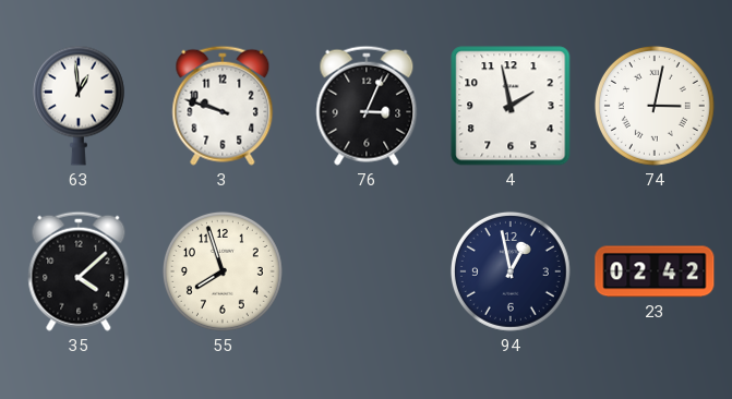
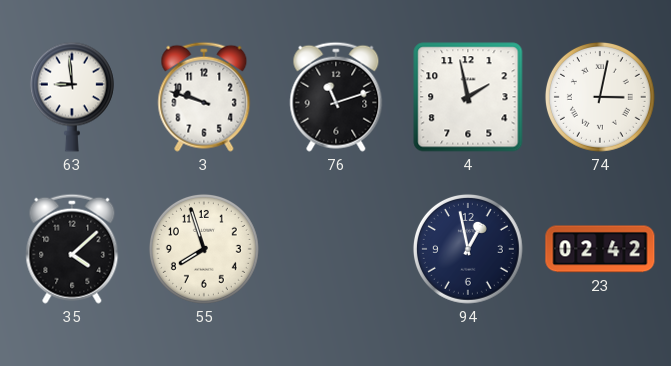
63: 12:59 -> 8:59 (72, 97)
76: 3:04 -> 11:12 (336, 97)
